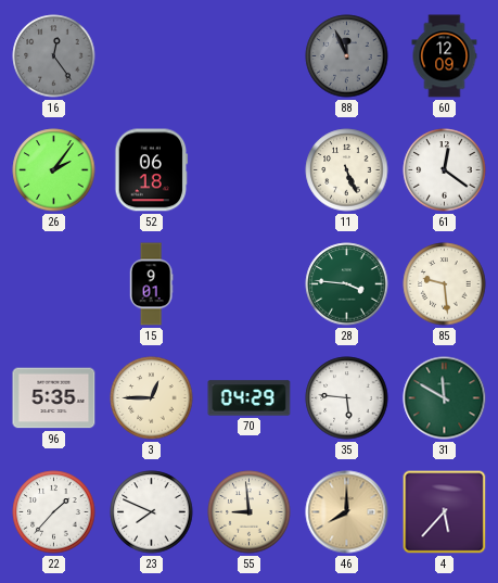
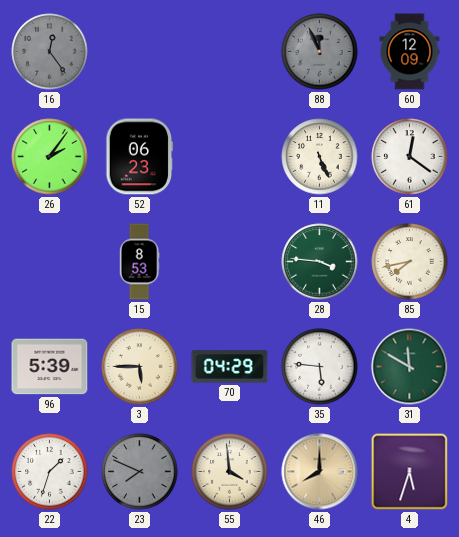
52: 06:18 -> 06:23 (140, 157)
15: 9:01 -> 8:53 (139, 262)
85: 9:29 -> 7:43 (410, 262)
96: 5:35 -> 5:39 (50, 367)
3: 12:45 -> 5:45 (140, 367)
22: 1:37 -> 1:33 (50, 472)
23 dial: white -> grey (140, 472)
55: 8:59 -> 3:59 (230, 472)
4: 5:37 -> 5:33 (410, 472)
